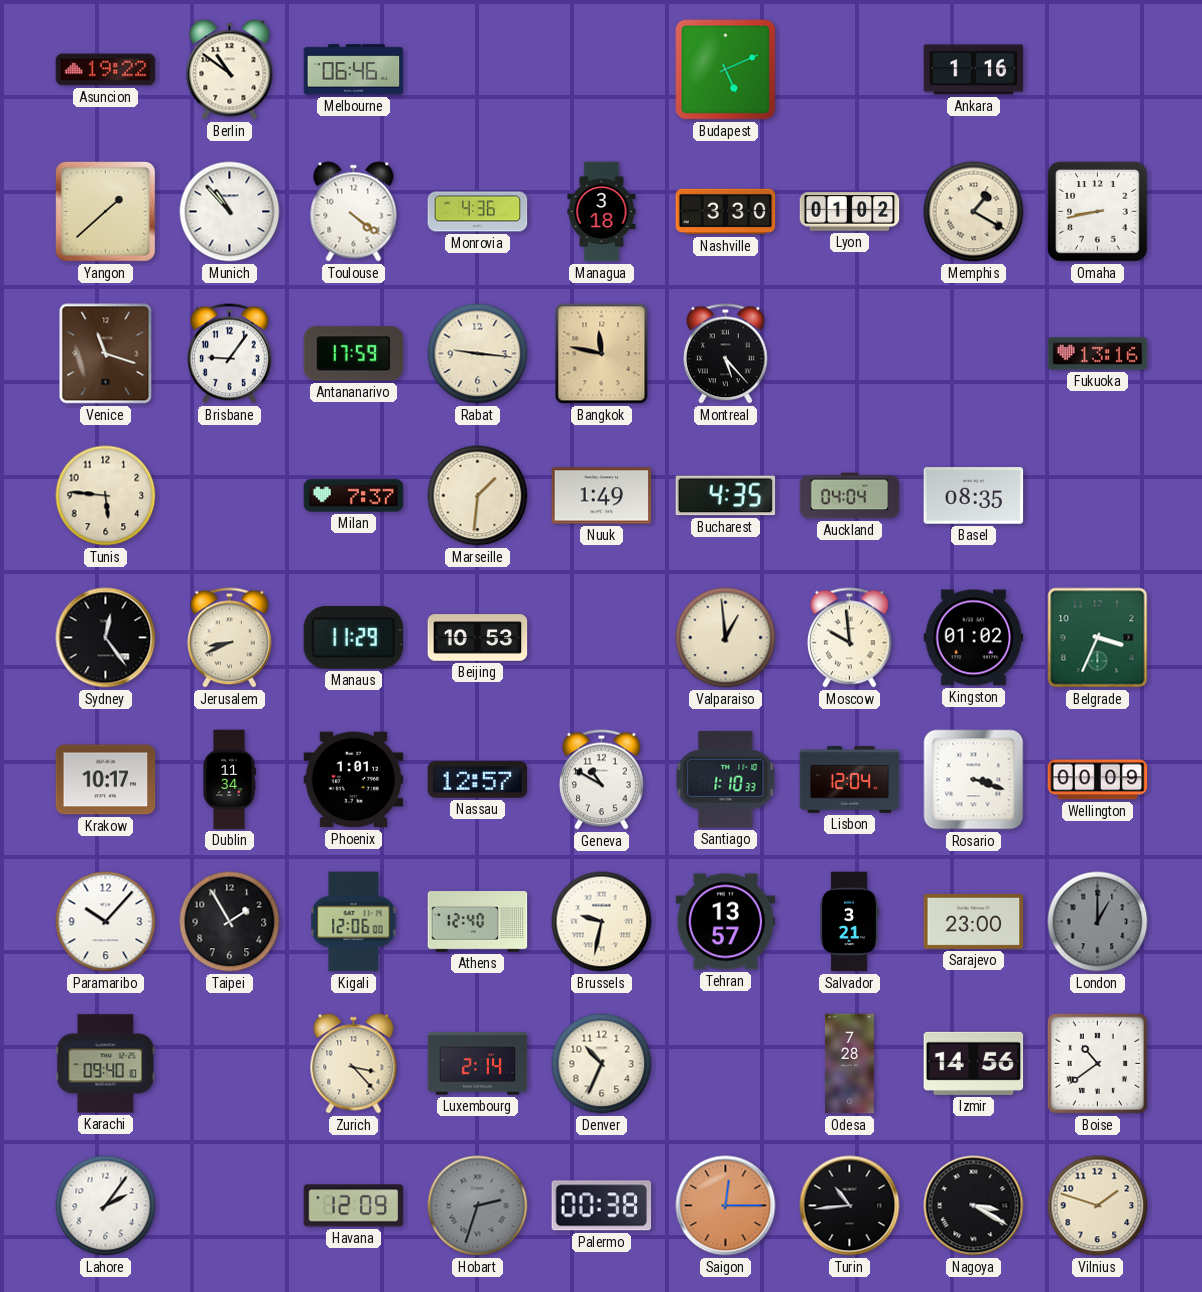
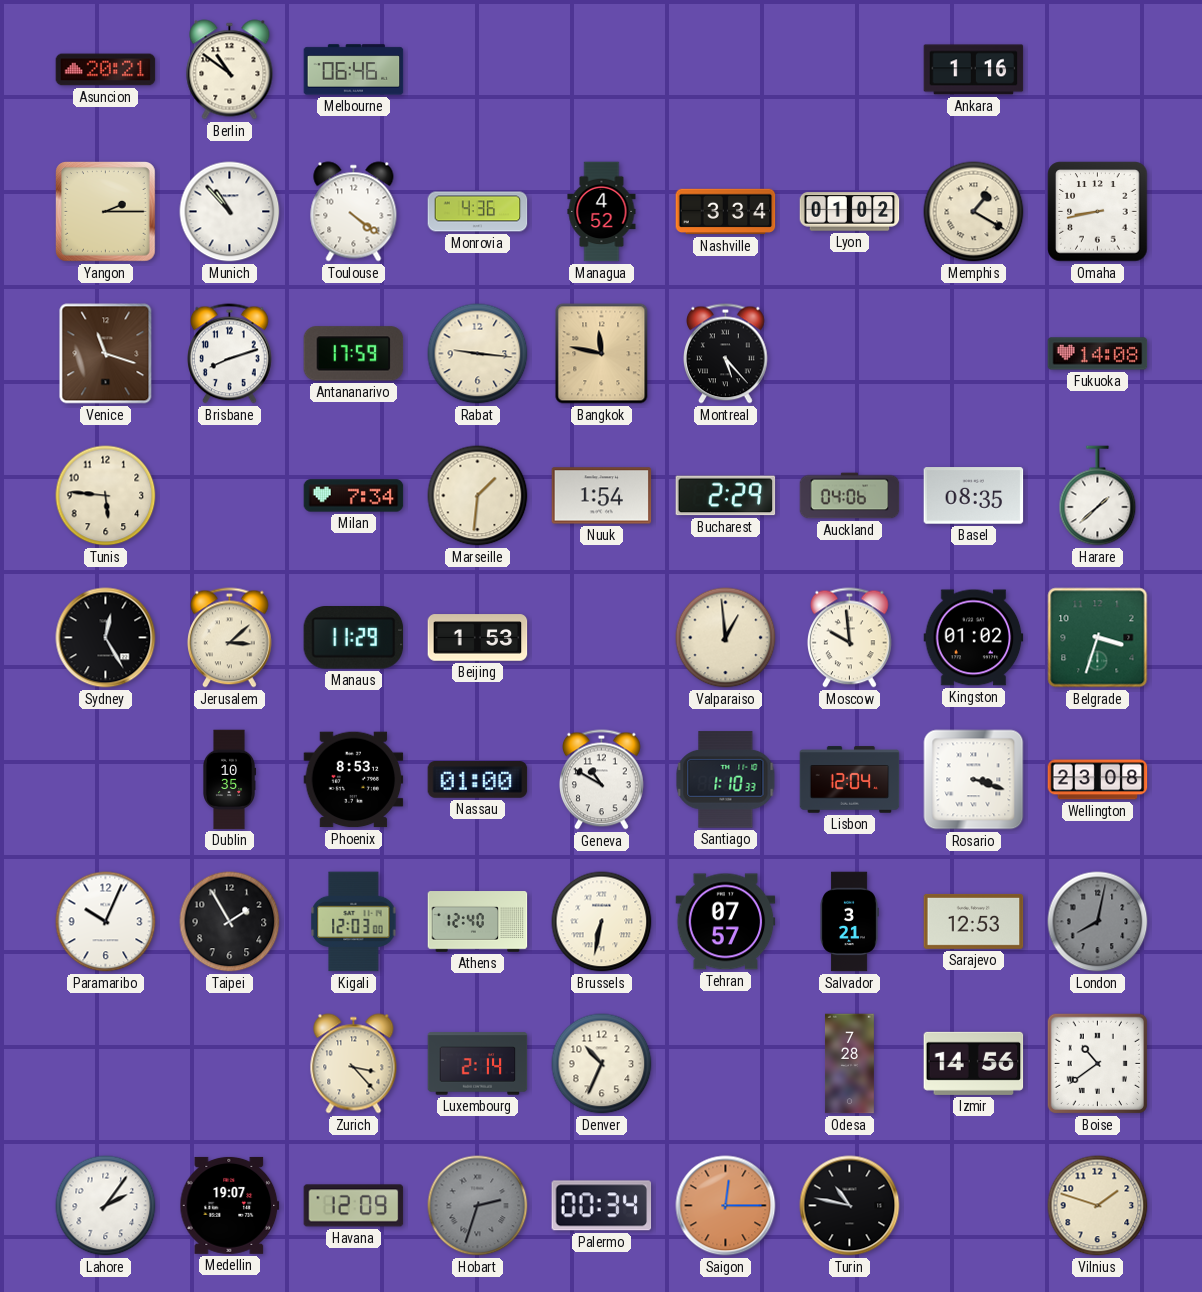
Asuncion: 19:22 -> 20:21 (106, 70)
Budapest: 5:11 -> none (726, 70)
Yangon: 1:38 -> 2:15 (106, 212)
Managua: 3:18 -> 4:52 (602, 212)
Nashville: 3:30 -> 3:34 (726, 212)
Brisbane: 9:06 -> 8:12 (230, 354)
Fukuoka: 13:16 -> 14:08 (1098, 354)
Milan: 7:37 -> 7:34 (354, 496)
Nuuk: 1:49 -> 1:54 (602, 496)
Bucharest: 4:35 -> 2:29 (726, 496)
Auckland: 04:04 -> 04:06 (850, 496)
Harare: none -> 1:38 (1098, 496)
Sydney: 12:24 -> 12:25 (106, 638)
Jerusalem: 8:41 -> 3:08 (230, 638)
Beijing: 10:53 -> 1:53 (478, 638)
Belgrade: 3:34 -> 3:33 (1098, 638)
Krakow: 10:17 -> none (106, 780)
Dublin: 11:34 -> 10:35 (229, 780)
Phoenix: 1:01 -> 8:53 (354, 780)
Nassau: 12:57 -> 01:00 (478, 780)
Wellington: 00:09 -> 23:08 (1098, 780)
Paramaribo: 10:07 -> 10:04 (106, 922)
Kigali: 12:06 -> 12:03 (354, 922)
Brussels: 9:32 -> 6:32 (602, 922)
Tehran: 13:57 -> 07:57 (726, 922)
Sarajevo: 23:00 -> 12:53 (974, 921)
London: 1:00 -> 8:02 (1098, 922)
Karachi: 09:40 -> none (106, 1064)
Medellin: none -> 19:07 (230, 1205)
Palermo: 00:38 -> 00:34 (602, 1206)
Turin: 10:44 -> 10:47 (850, 1206)
Nagoya: 3:20 -> none (974, 1206)
